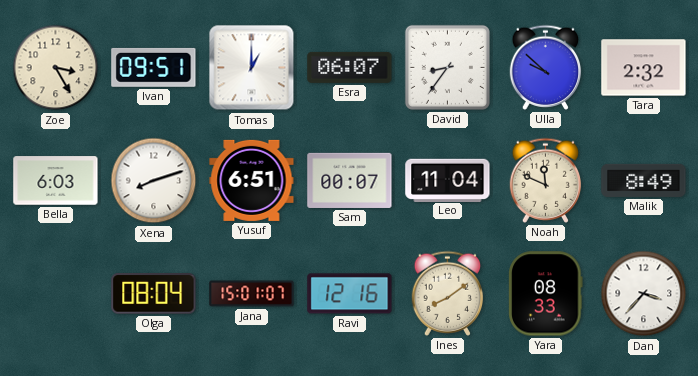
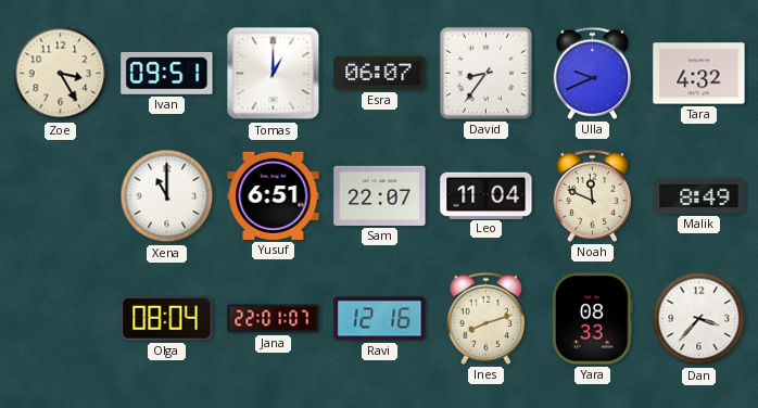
Ulla: 9:52 -> 9:41 (593, 73)
Tara: 2:32 -> 4:32 (699, 74)
Bella: 6:03 -> none (56, 181)
Xena: 8:12 -> 11:00 (167, 196)
Sam: 00:07 -> 22:07 (380, 195)
Jana: 15:01 -> 22:01 (274, 319)
Ines: 8:09 -> 8:12 (487, 318)
